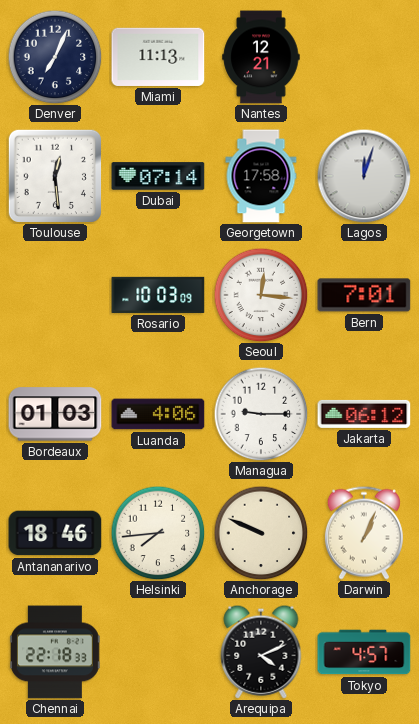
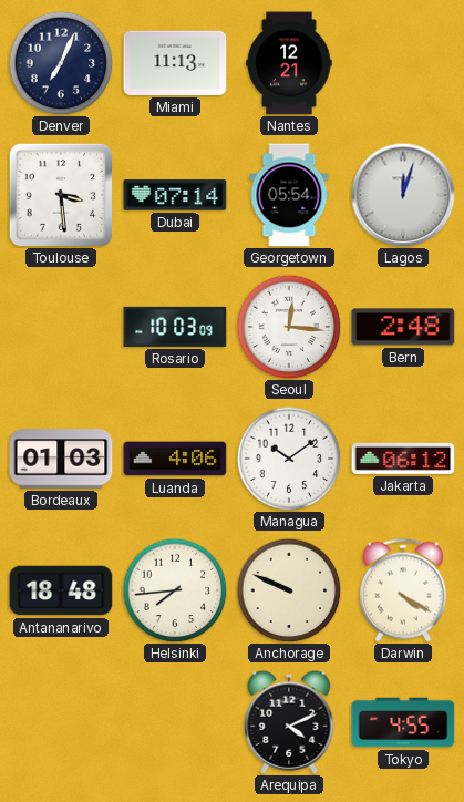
Toulouse: 12:29 -> 3:29 (60, 194)
Georgetown: 17:58 -> 05:54 (289, 195)
Bern: 7:01 -> 2:48 (403, 327)
Managua: 9:15 -> 10:09 (289, 459)
Antananarivo: 18:46 -> 18:48 (61, 590)
Darwin: 1:04 -> 4:20 (403, 590)
Chennai: 22:18 -> none (55, 652)
Tokyo: 4:57 -> 4:55 (403, 722)
